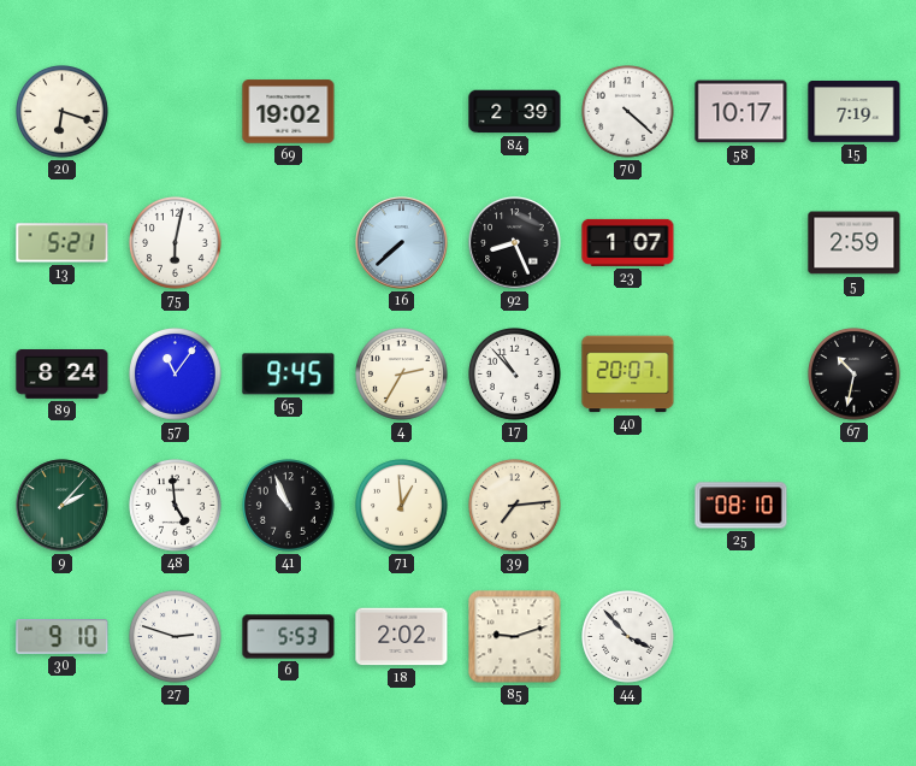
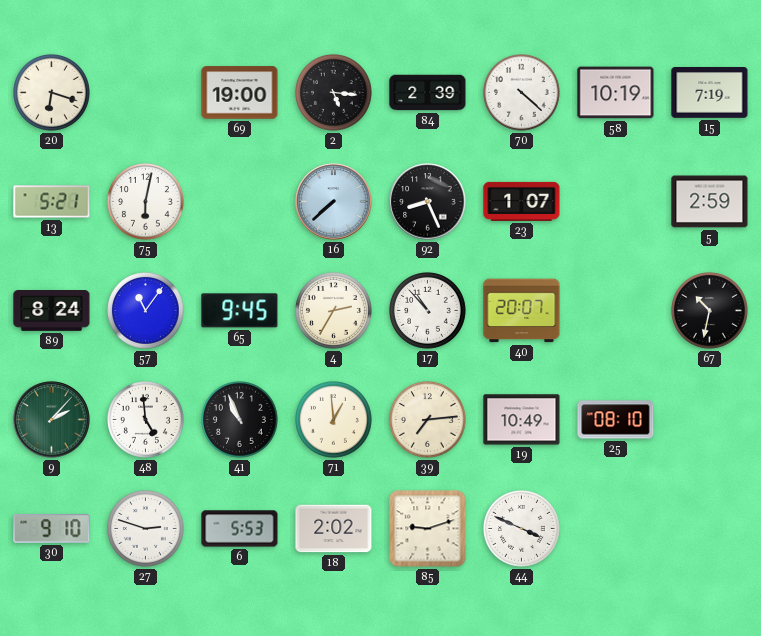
69: 19:02 -> 19:00 (240, 93)
2: none -> 5:16 (334, 93)
58: 10:17 -> 10:19 (616, 93)
19: none -> 10:49 (522, 420)
44: 3:53 -> 3:49 (522, 529)
